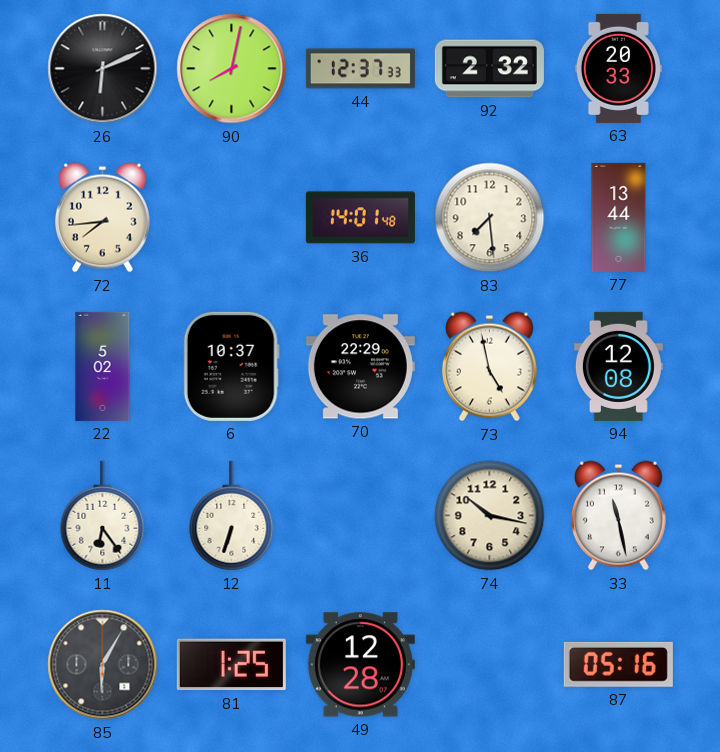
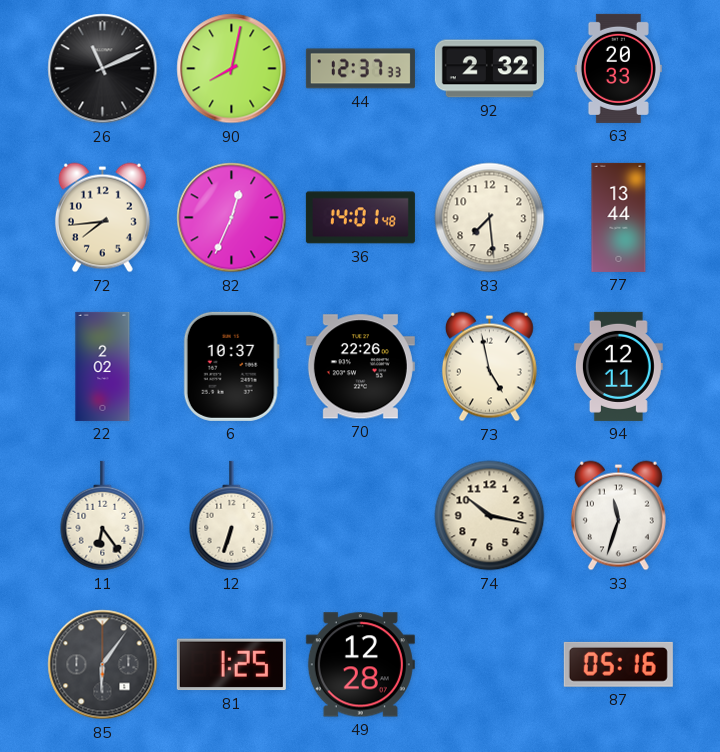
26: 6:11 -> 11:11 (103, 69)
82: none -> 12:34 (232, 218)
22: 5:02 -> 2:02 (103, 366)
70: 22:29 -> 22:26 (360, 367)
94: 12:08 -> 12:11 (618, 366)
33: 11:28 -> 11:33 (618, 516)
85: 6:05 -> 6:06 (103, 665)
